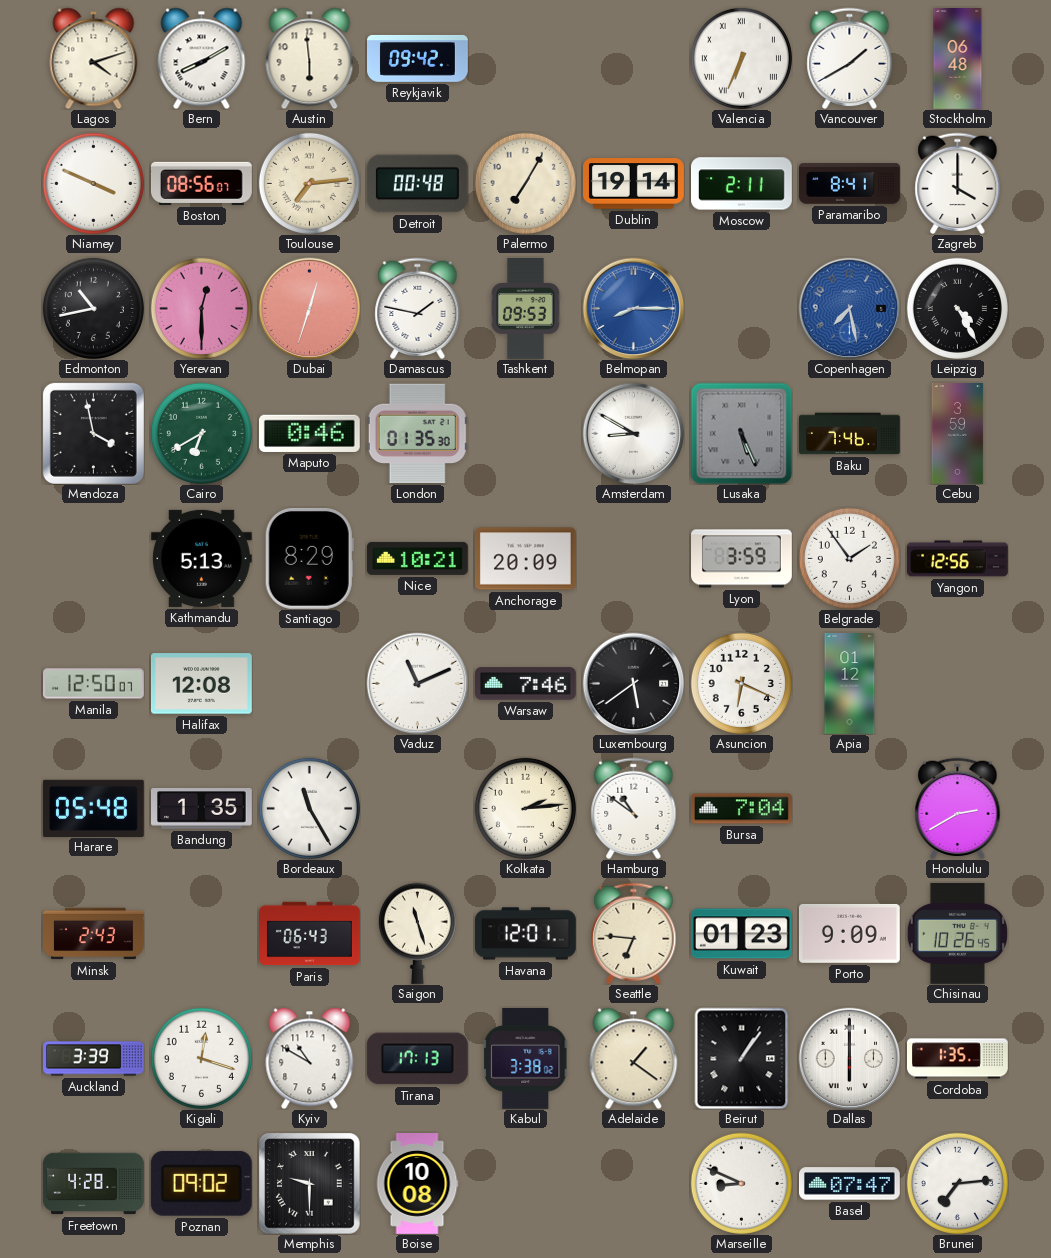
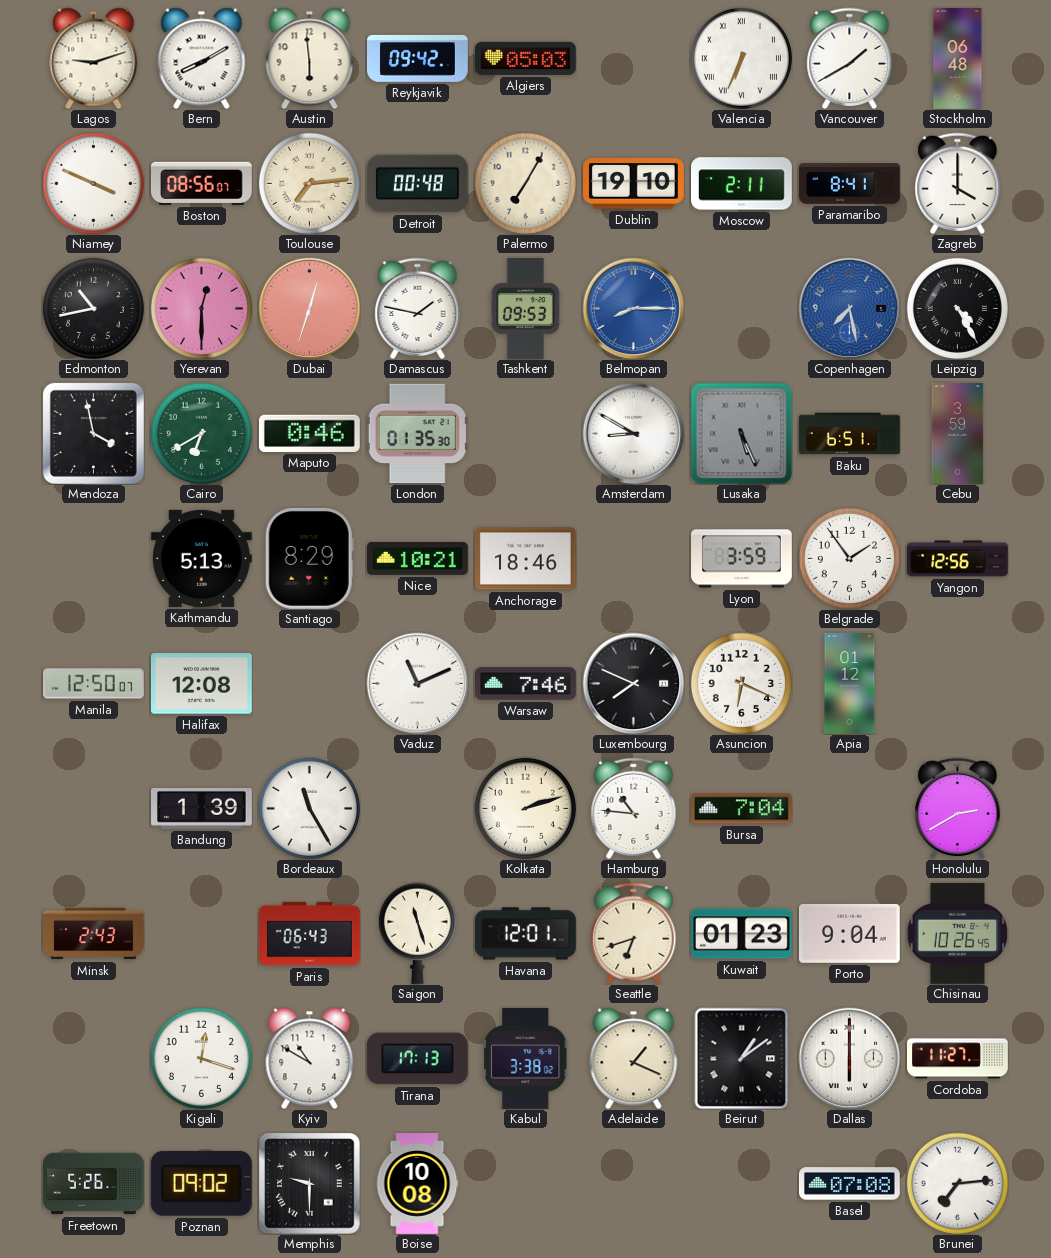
Lagos: 4:12 -> 9:12 (94, 58)
Algiers: none -> 05:03 (525, 58)
Dublin: 19:14 -> 19:10 (634, 184)
Baku: 7:46 -> 6:51 (850, 434)
Anchorage: 20:09 -> 18:46 (525, 559)
Luxembourg: 5:39 -> 7:49 (633, 683)
Harare: 05:48 -> none (94, 808)
Bandung: 1:35 -> 1:39 (202, 809)
Kolkata: 2:14 -> 2:12 (525, 808)
Hamburg: 10:51 -> 10:46 (634, 808)
Seattle: 6:46 -> 6:42 (634, 933)
Porto: 9:09 -> 9:04 (849, 933)
Auckland: 3:39 -> none (94, 1059)
Adelaide: 1:21 -> 1:19 (634, 1058)
Beirut: 1:06 -> 1:09 (742, 1058)
Cordoba: 1:35 -> 11:27 (958, 1059)
Freetown: 4:28 -> 5:26 (94, 1184)
Marseille: 8:49 -> none (741, 1183)
Basel: 07:47 -> 07:08 (850, 1184)
